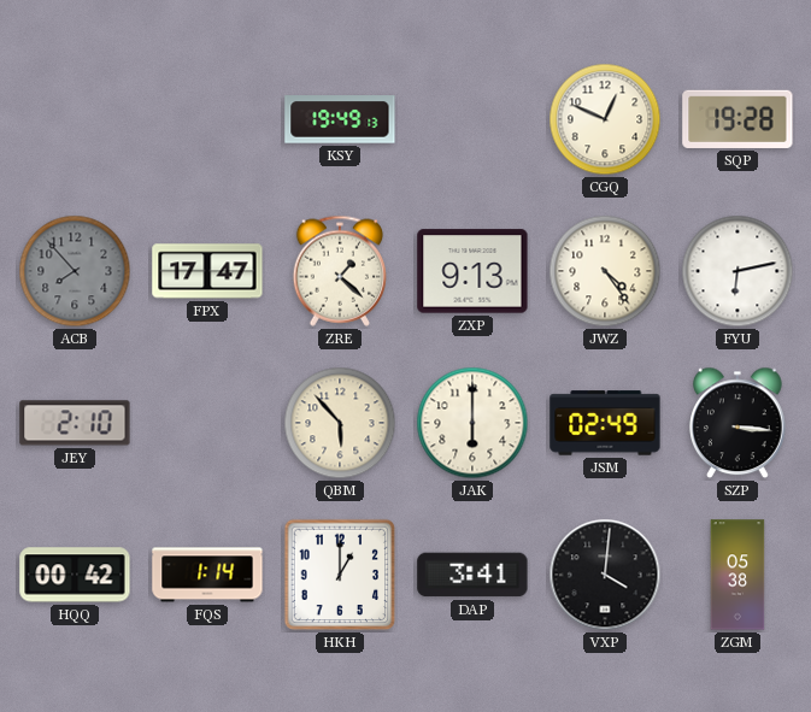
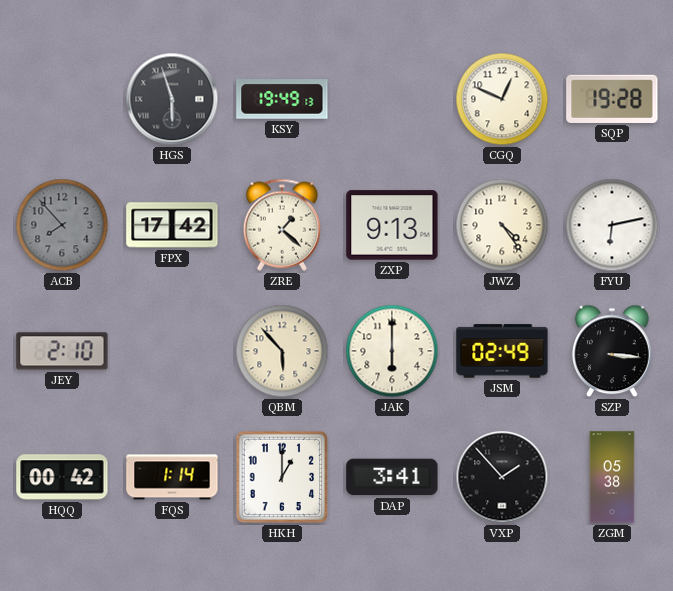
HGS: none -> 5:57 (172, 99)
FPX: 17:47 -> 17:42 (172, 225)
VXP: 4:01 -> 1:53 (502, 477)
